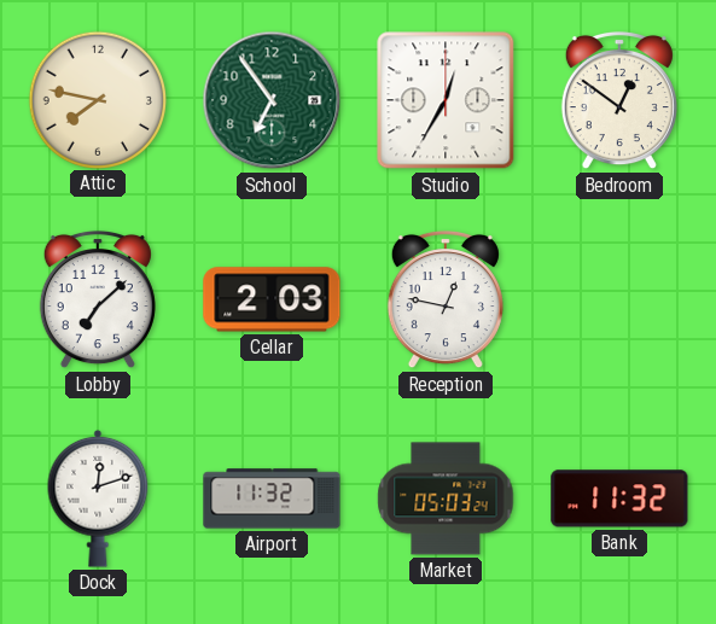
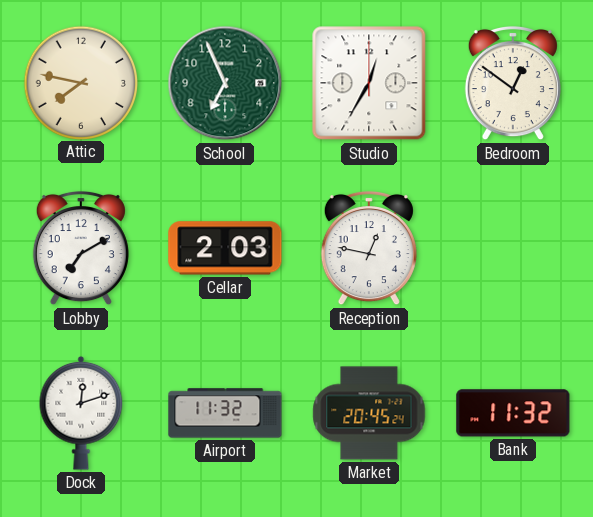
School: 6:54 -> 6:56 (225, 83)
Lobby: 7:08 -> 7:10 (81, 248)
Market: 05:03 -> 20:45 (369, 413)
